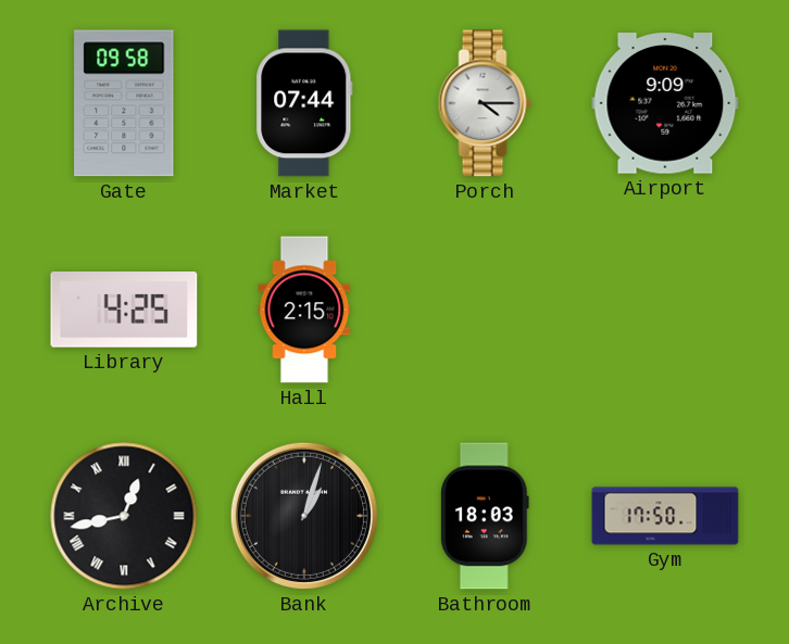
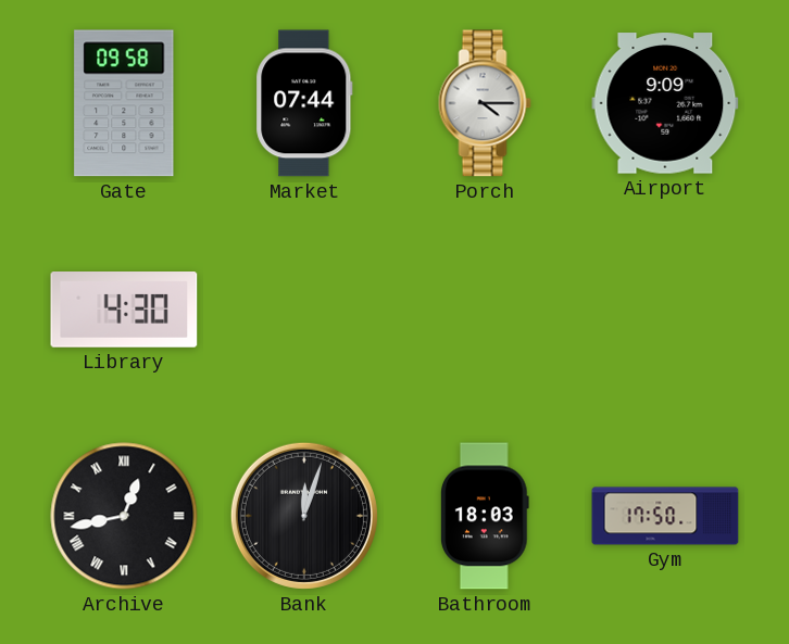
Library: 4:25 -> 4:30 (124, 311)
Hall: 2:15 -> none (304, 310)
Bank: 1:03 -> 12:03 (304, 516)
